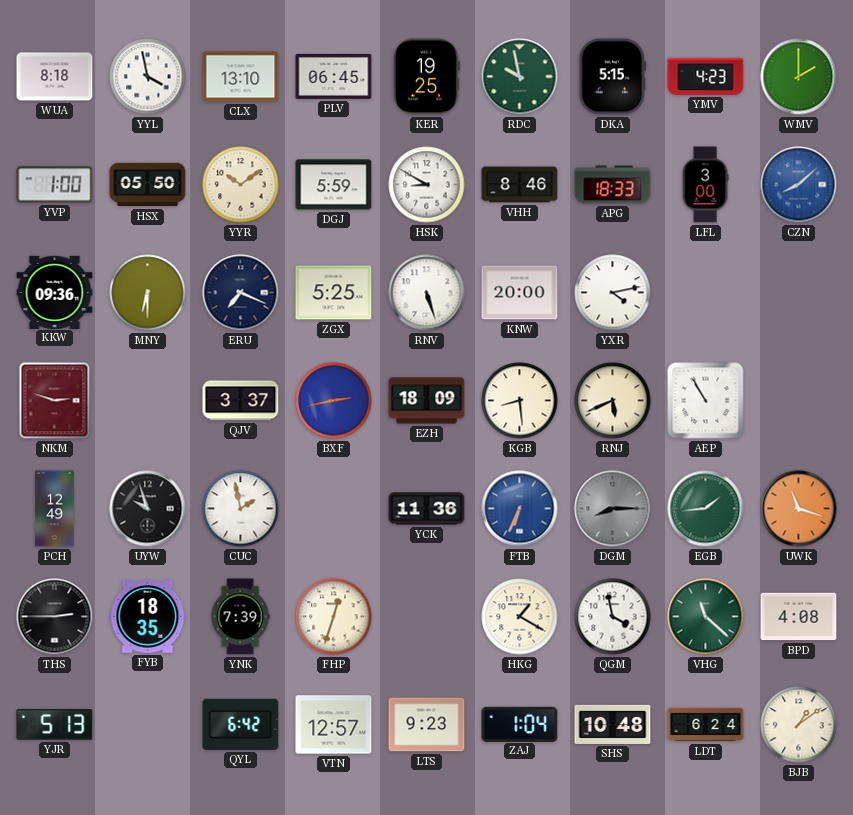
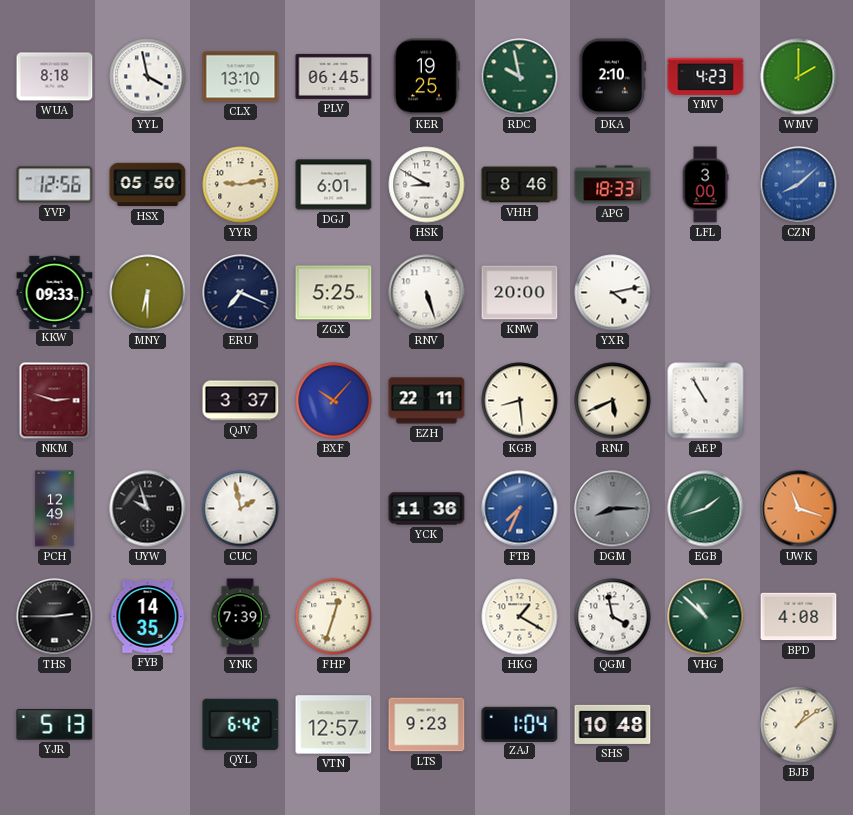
DKA: 5:15 -> 2:10 (613, 77)
YVP: 1:00 -> 12:56 (55, 185)
YYR: 10:09 -> 9:13 (241, 185)
DGJ: 5:59 -> 6:01 (334, 185)
KKW: 09:36 -> 09:33 (55, 292)
BXF: 2:43 -> 10:07 (334, 401)
EZH: 18:09 -> 22:11 (427, 401)
FTB: 6:34 -> 7:34 (520, 509)
EGB: 1:44 -> 1:42 (706, 509)
FYB: 18:35 -> 14:35 (148, 617)
VHG: 11:22 -> 10:52 (706, 617)
LDT: 6:24 -> none (706, 725)
